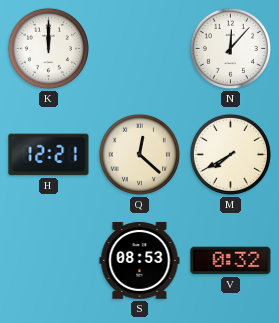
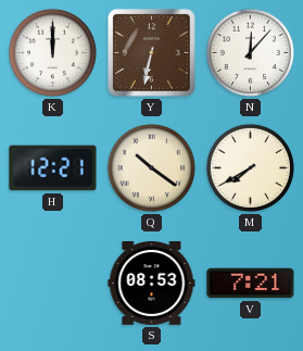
Y: none -> 6:32 (152, 53)
Q: 12:22 -> 10:21 (151, 167)
V: 0:32 -> 7:21 (251, 284)
